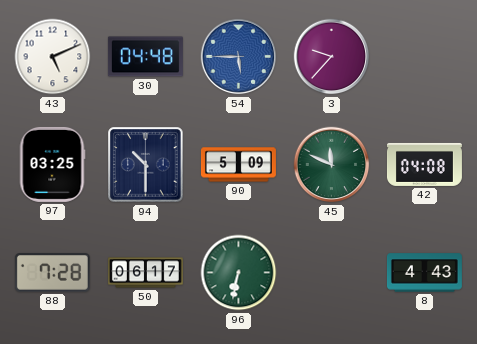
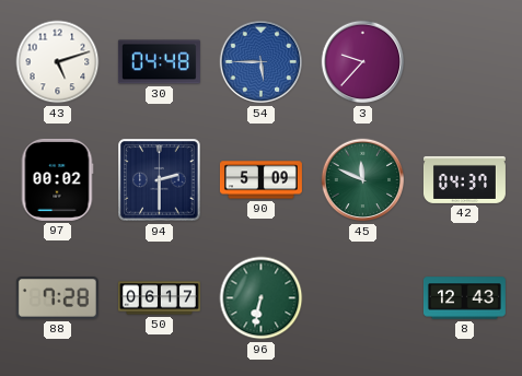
43: 5:11 -> 5:12 (58, 62)
97: 03:25 -> 00:02 (57, 179)
94: 10:30 -> 2:30 (160, 180)
42: 04:08 -> 04:37 (464, 179)
8: 4:43 -> 12:43 (464, 298)
